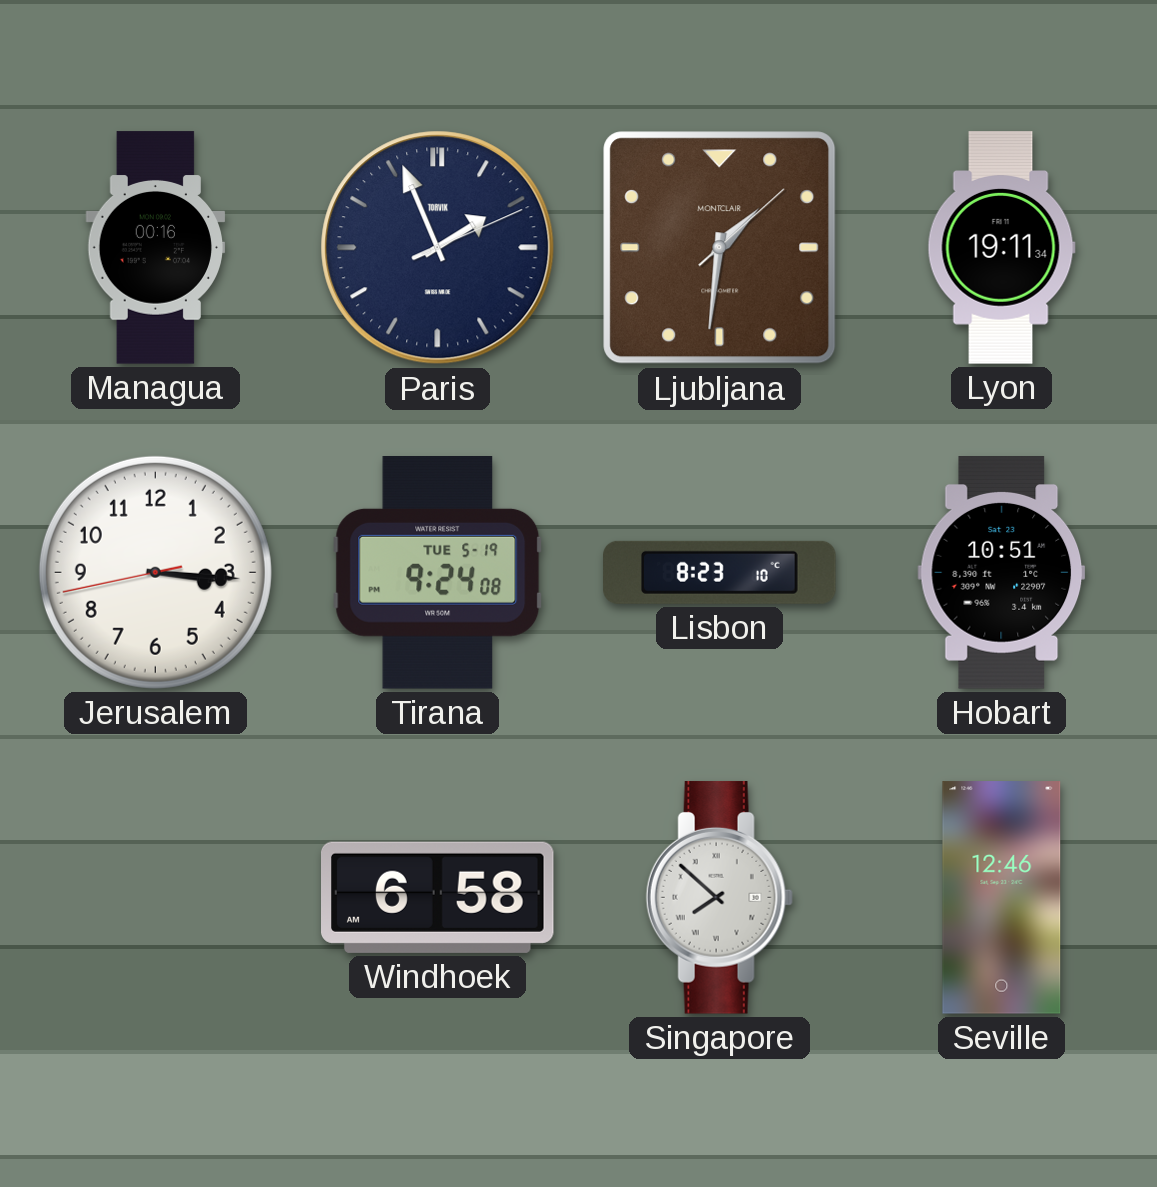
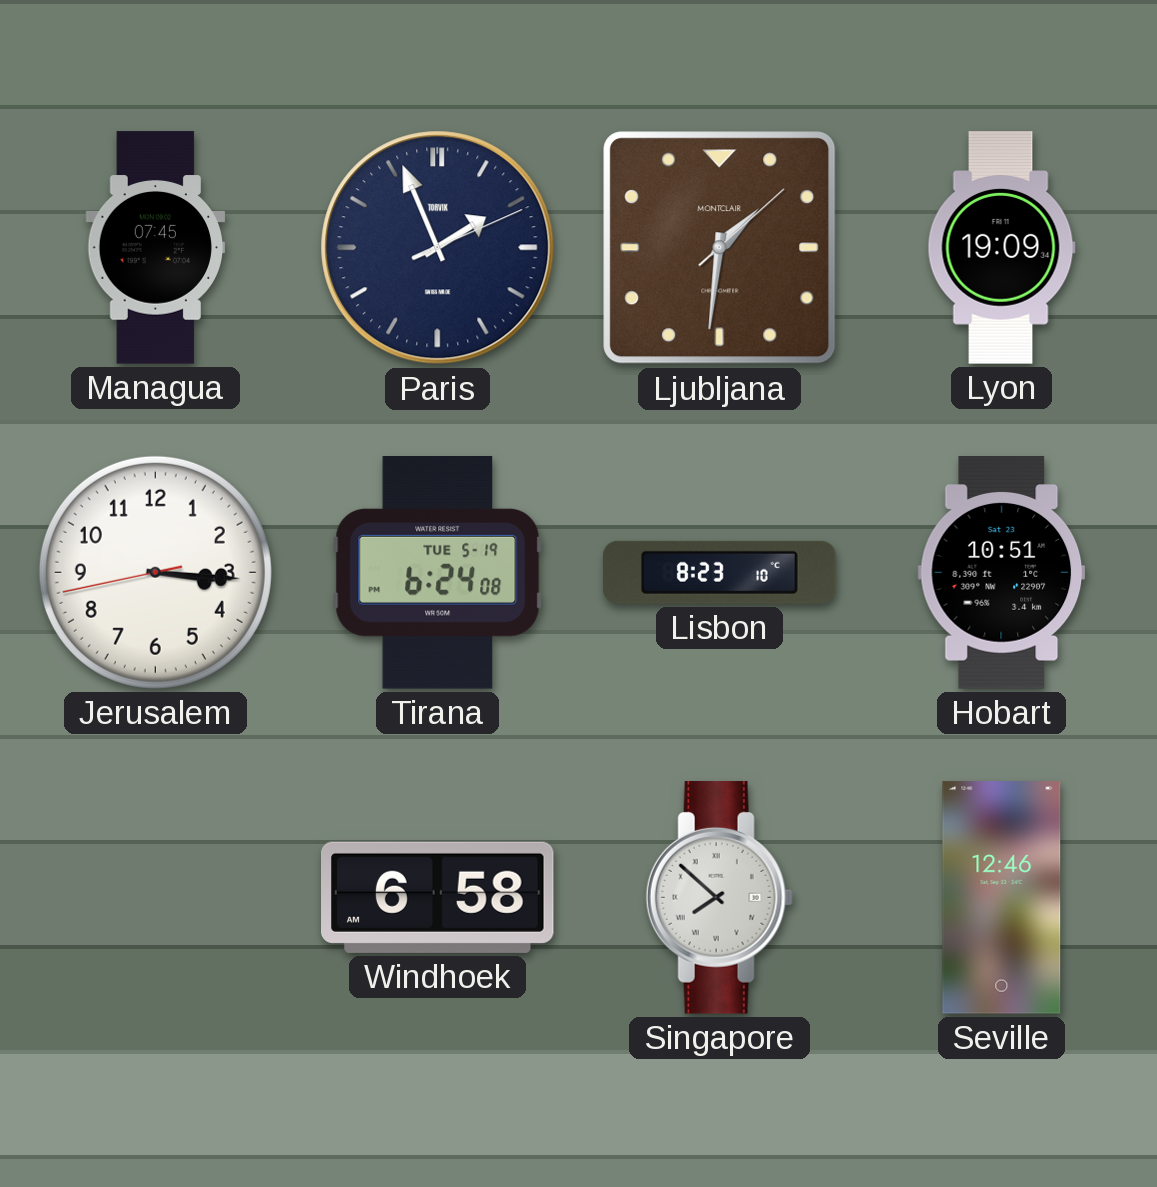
Managua: 00:16 -> 07:45 (156, 248)
Lyon: 19:11 -> 19:09 (1001, 248)
Tirana: 9:24 -> 6:24 (438, 573)
